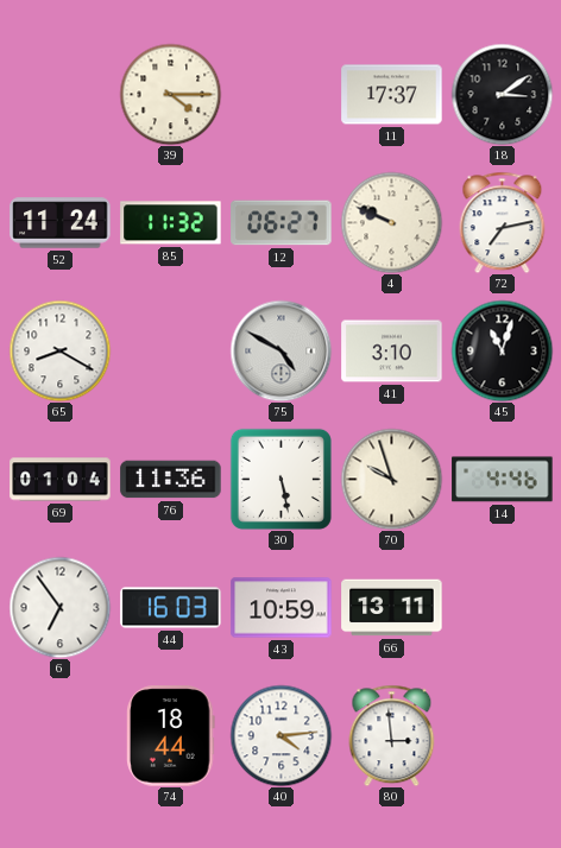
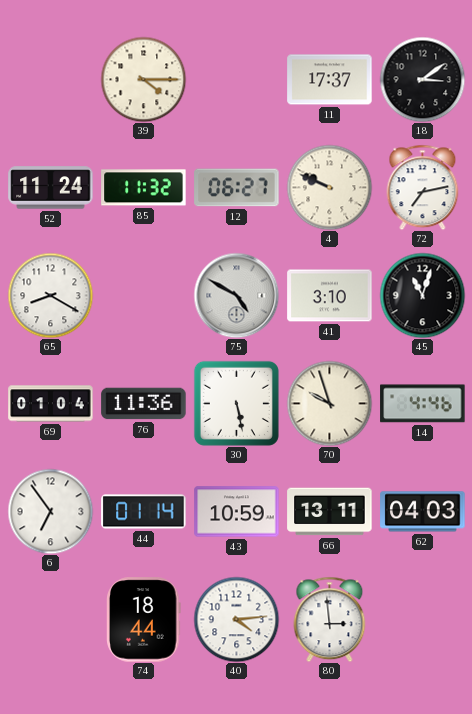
44: 16:03 -> 01:14 (144, 512)
62: none -> 04:03 (423, 512)
